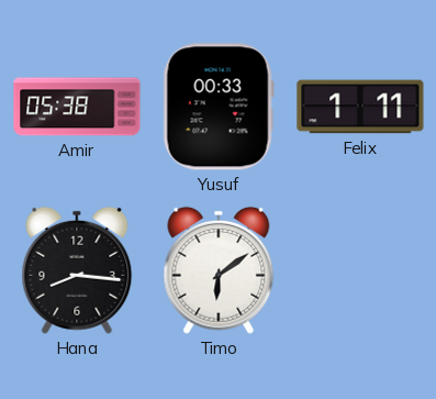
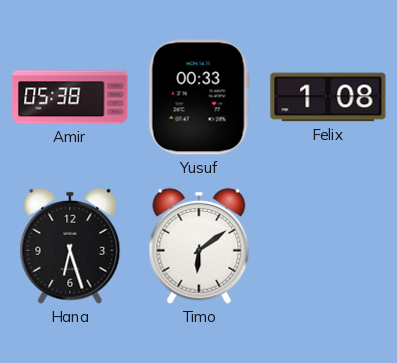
Felix: 1:11 -> 1:08 (328, 97)
Hana: 8:16 -> 6:27 (70, 246)
